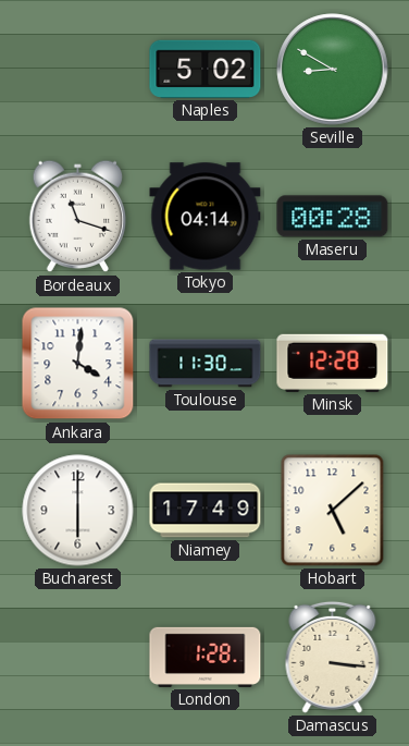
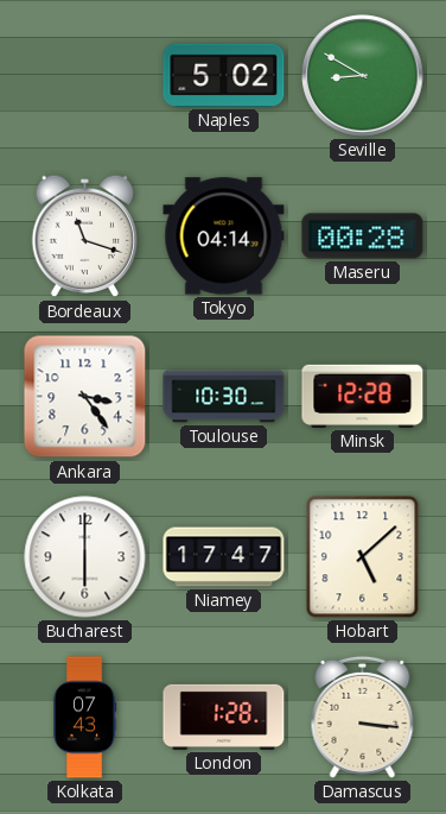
Ankara: 4:01 -> 3:24 (85, 397)
Toulouse: 11:30 -> 10:30 (224, 397)
Niamey: 17:49 -> 17:47 (224, 557)
Kolkata: none -> 07:43 (84, 718)
